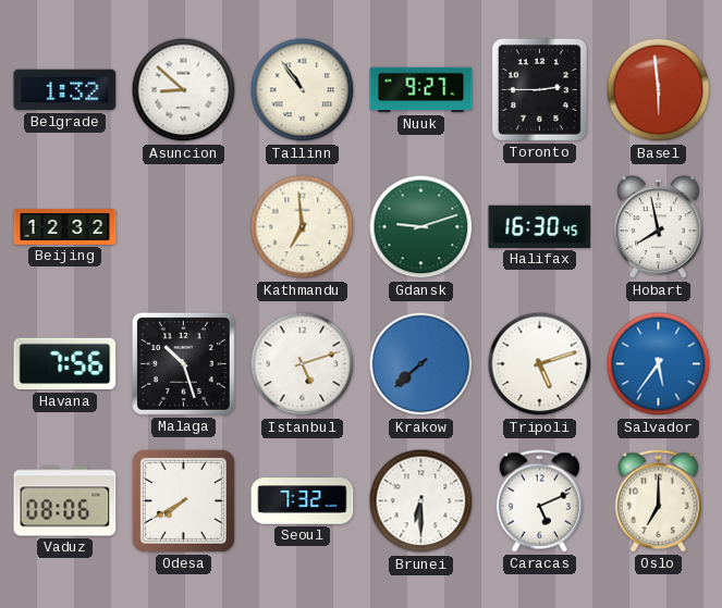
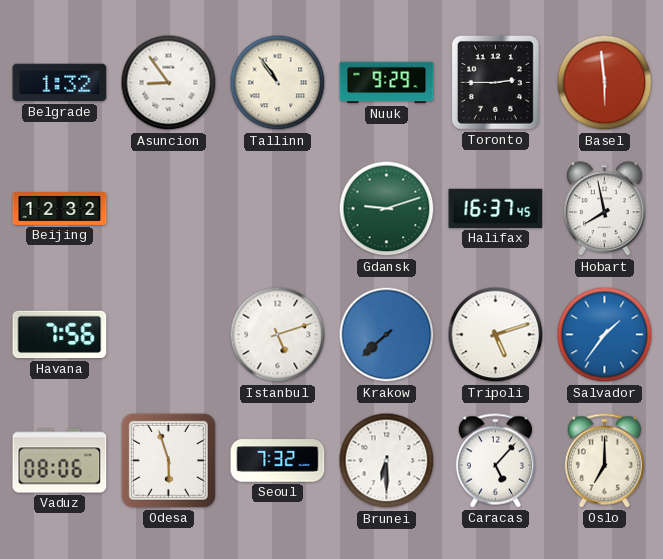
Asuncion: 8:52 -> 8:54 (169, 83)
Nuuk: 9:27 -> 9:29 (387, 83)
Kathmandu: 6:59 -> none (303, 227)
Halifax: 16:30 -> 16:37 (496, 208)
Malaga: 10:27 -> none (183, 363)
Salvador: 5:36 -> 1:36 (605, 335)
Odesa: 7:40 -> 5:57 (168, 460)
Caracas: 5:11 -> 5:07 (495, 461)
